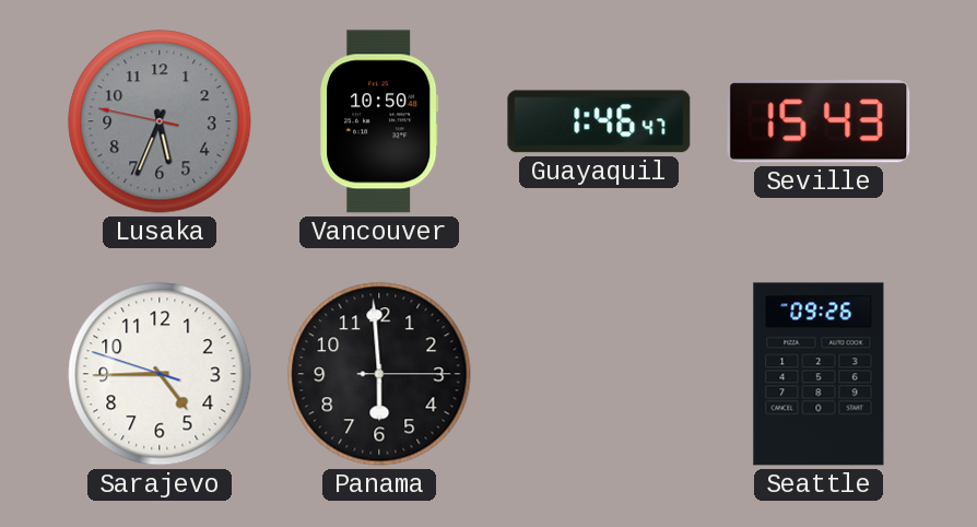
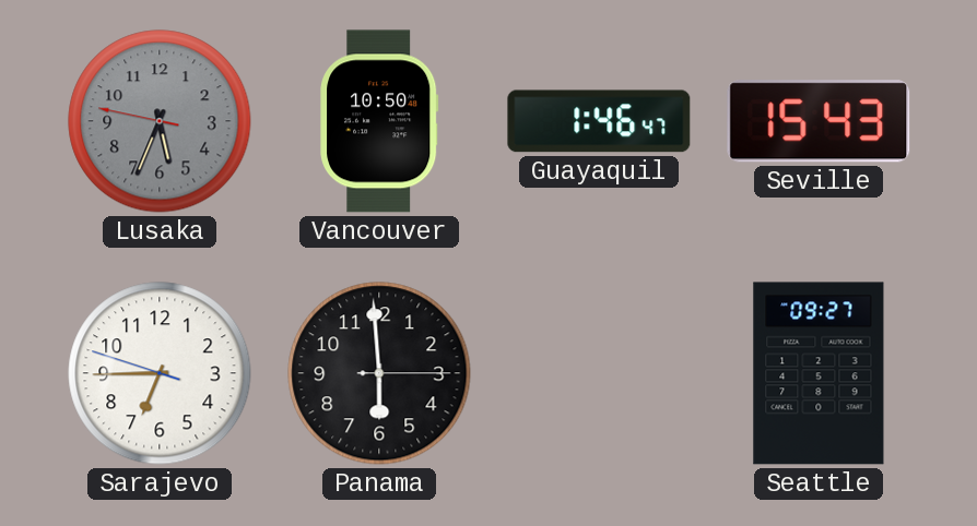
Sarajevo: 4:44 -> 6:44 (160, 373)
Seattle: 09:26 -> 09:27 (819, 373)
